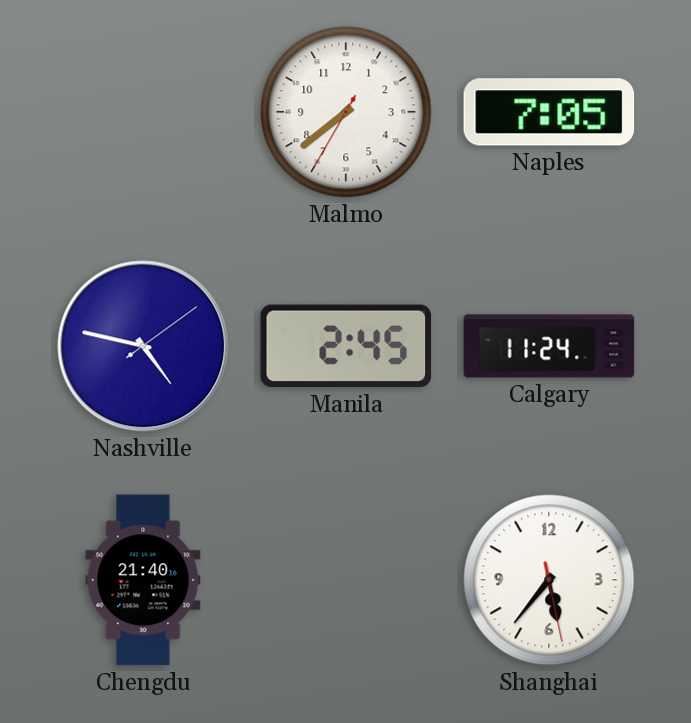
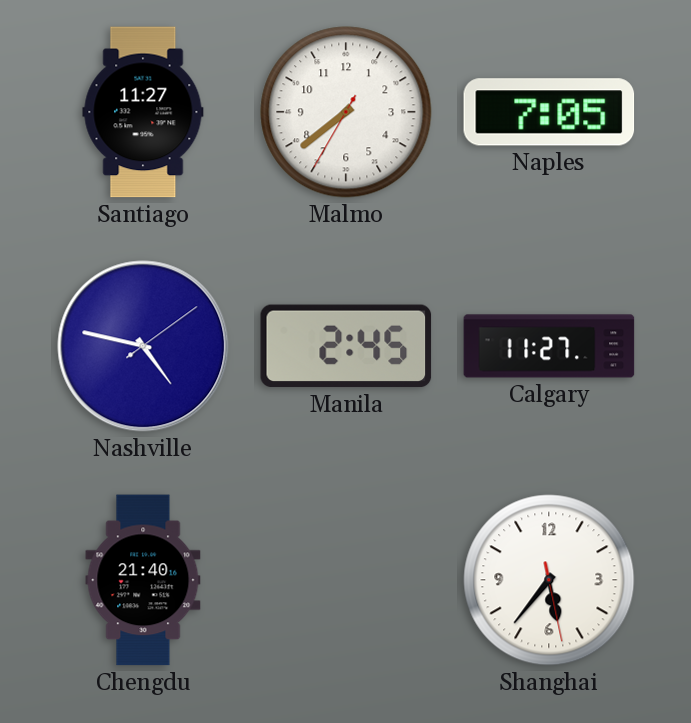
Santiago: none -> 11:27 (143, 112)
Calgary: 11:24 -> 11:27 (549, 346)
